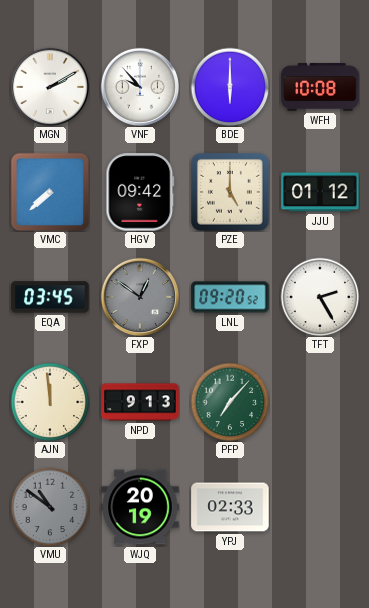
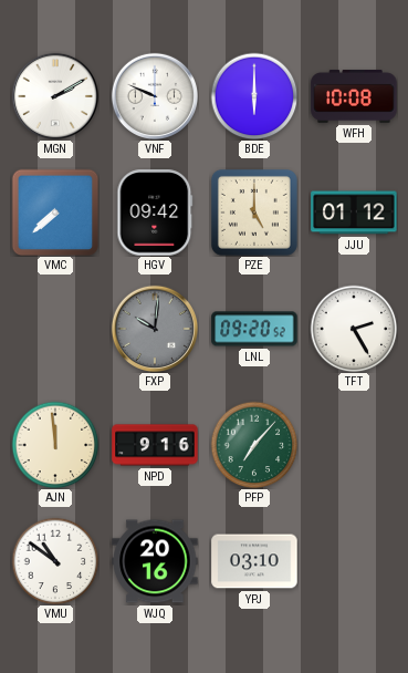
VNF: 9:53 -> 9:49 (154, 95)
EQA: 03:45 -> none (50, 297)
FXP: 12:51 -> 10:01 (154, 328)
NPD: 9:13 -> 9:16 (155, 445)
VMU dial: grey -> white (55, 561)
WJQ: 20:19 -> 20:16 (155, 561)
YPJ: 02:33 -> 03:10 (254, 561)
